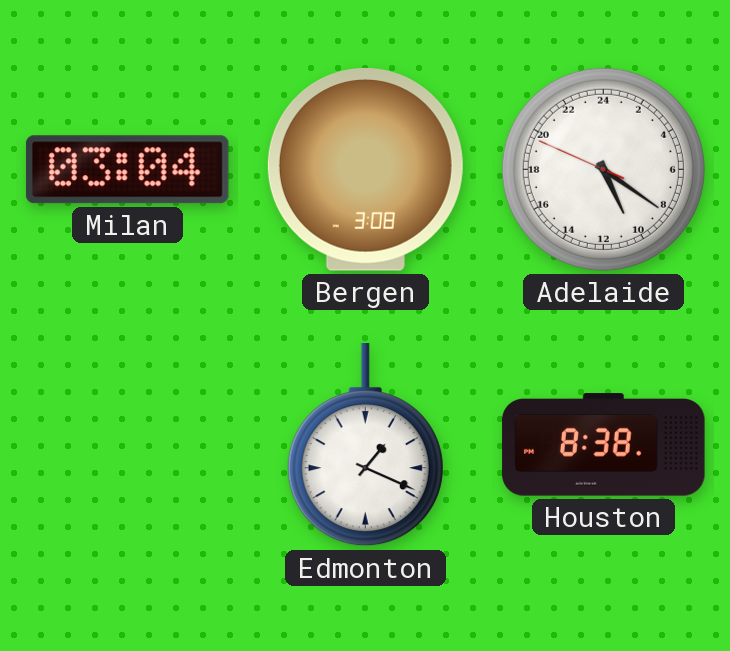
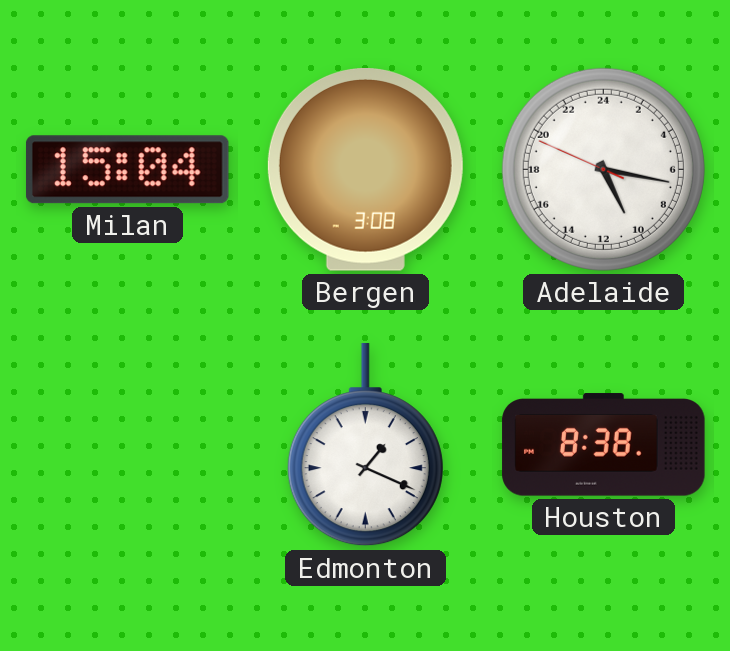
Milan: 03:04 -> 15:04 (127, 170)
Adelaide: 10:20 -> 10:16 (603, 169)
